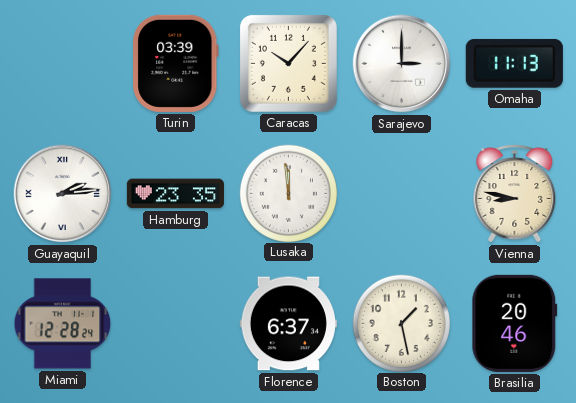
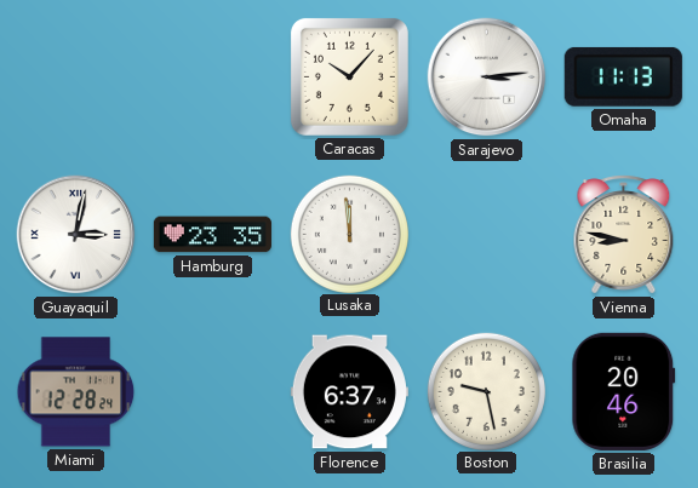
Turin: 03:39 -> none (176, 63)
Sarajevo: 3:00 -> 3:14 (487, 77)
Guayaquil: 2:14 -> 3:02 (76, 235)
Boston: 1:28 -> 9:28 (486, 391)
